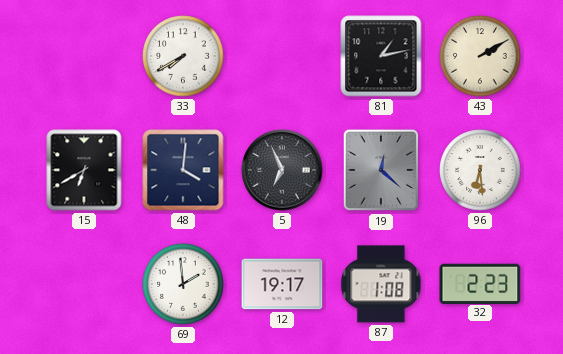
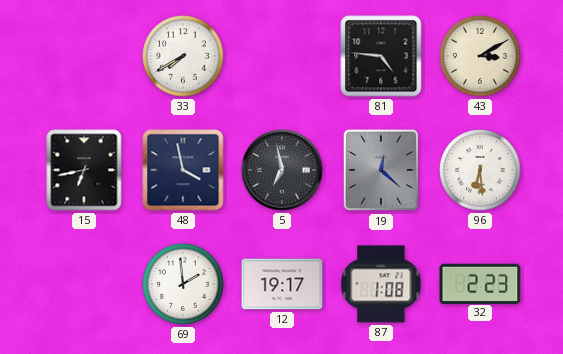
81: 1:13 -> 4:46 (381, 56)
43: 2:10 -> 3:10 (480, 56)
15: 6:40 -> 6:43 (84, 170)
48: 4:01 -> 3:58 (183, 170)
5: 6:56 -> 6:58 (282, 170)
